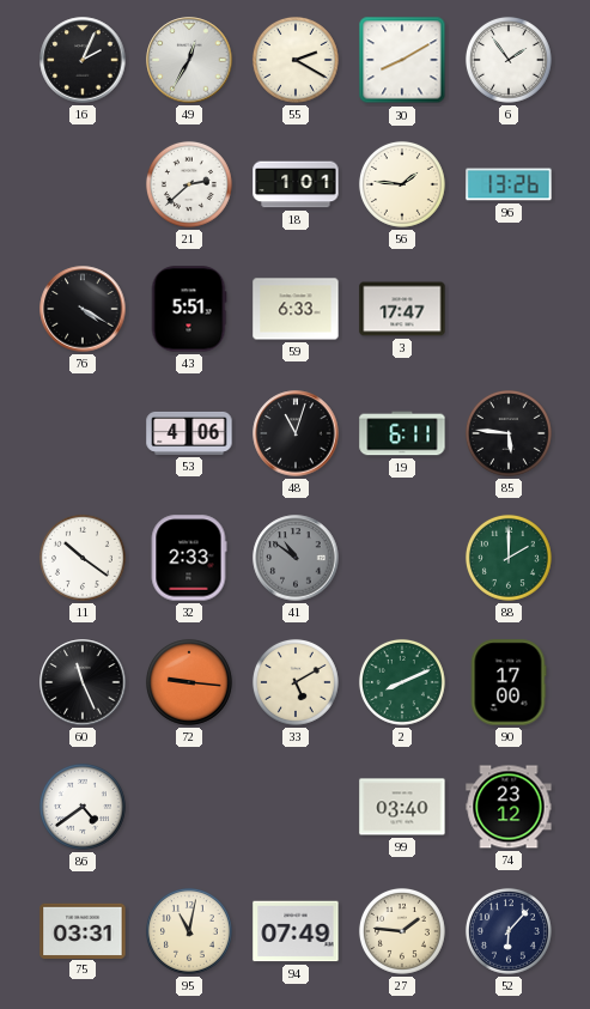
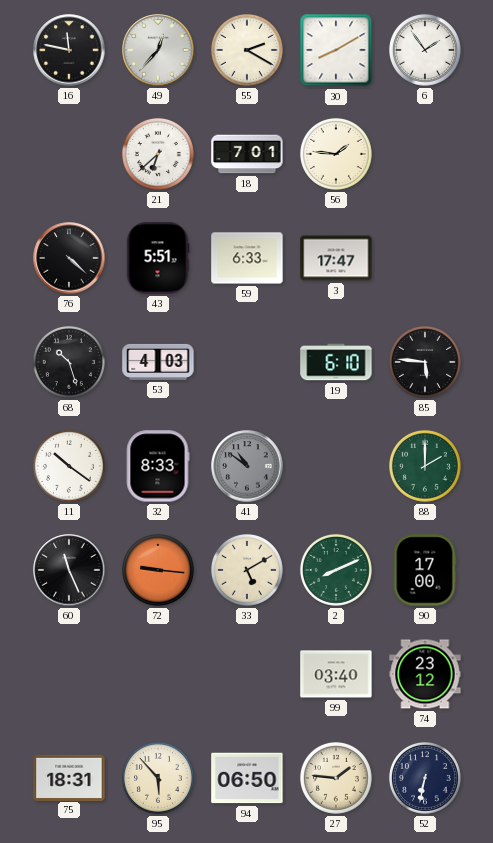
16: 2:04 -> 11:47 (69, 50)
49: 12:35 -> 12:37 (158, 50)
21: 2:38 -> 6:38 (158, 154)
18: 1:01 -> 7:01 (247, 154)
96: 13:26 -> none (509, 184)
76: 4:20 -> 4:22 (69, 258)
68: none -> 10:27 (69, 362)
53: 4:06 -> 4:03 (158, 362)
48: 11:03 -> none (296, 433)
19: 6:11 -> 6:10 (336, 362)
32: 2:33 -> 8:33 (158, 466)
86: 4:39 -> none (83, 807)
75: 03:31 -> 18:31 (69, 777)
95: 11:02 -> 5:53 (158, 778)
94: 07:49 -> 06:50 (247, 778)
52: 6:07 -> 6:32 (425, 778)
